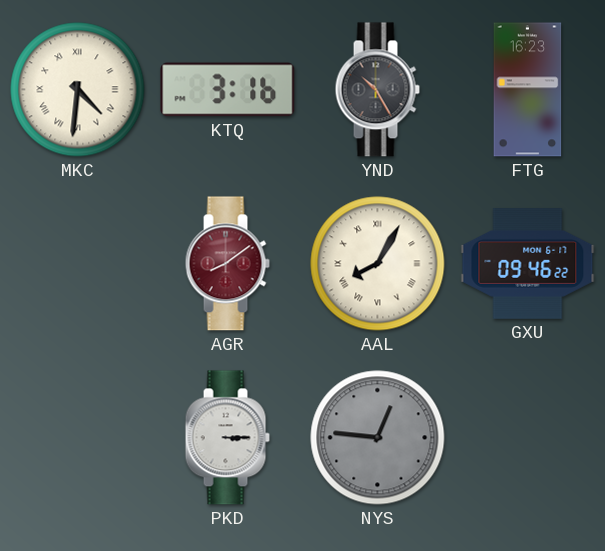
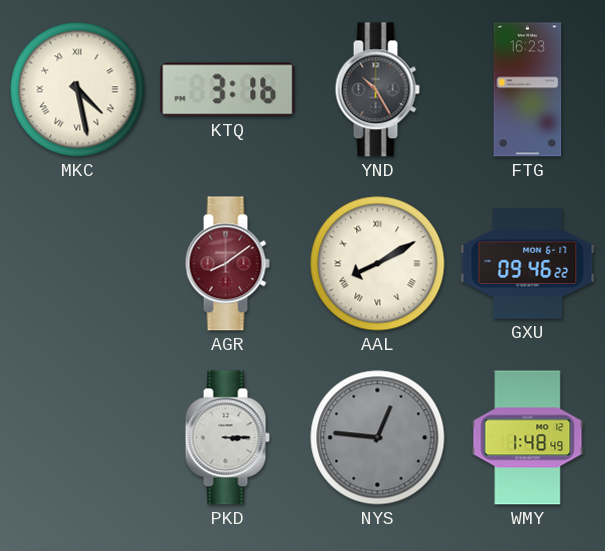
MKC: 4:31 -> 4:28 (78, 90)
AAL: 8:05 -> 8:10 (378, 264)
WMY: none -> 1:48 (528, 438)
